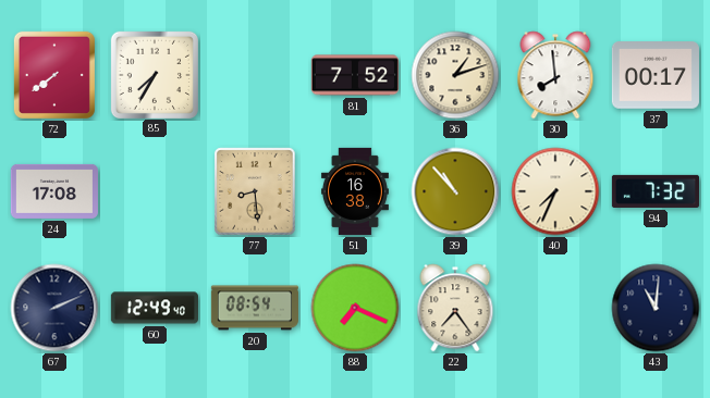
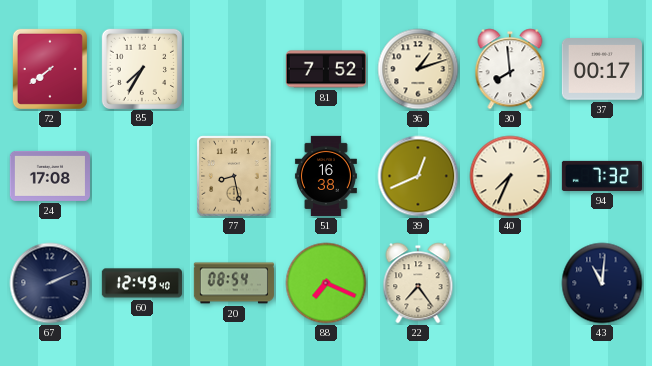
77: 8:29 -> 8:28 (234, 176)
39: 10:53 -> 12:41 (418, 176)
